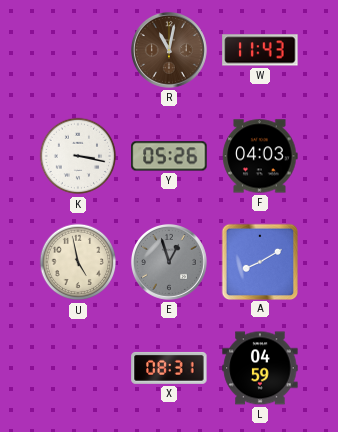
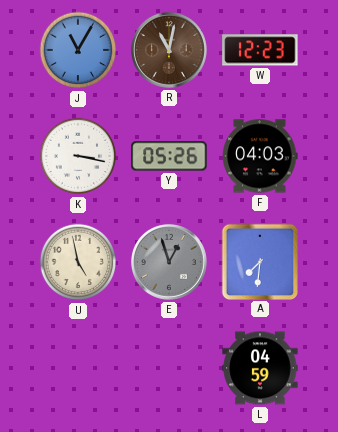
J: none -> 11:05 (78, 50)
W: 11:43 -> 12:23 (260, 50)
A: 8:10 -> 7:31 (259, 261)
X: 08:31 -> none (169, 368)
